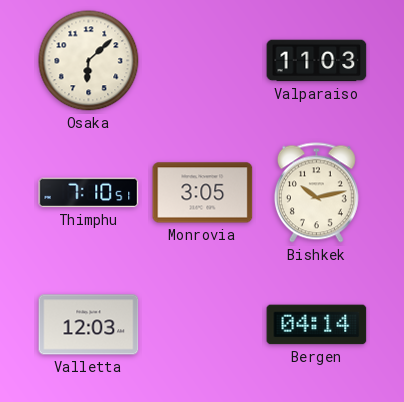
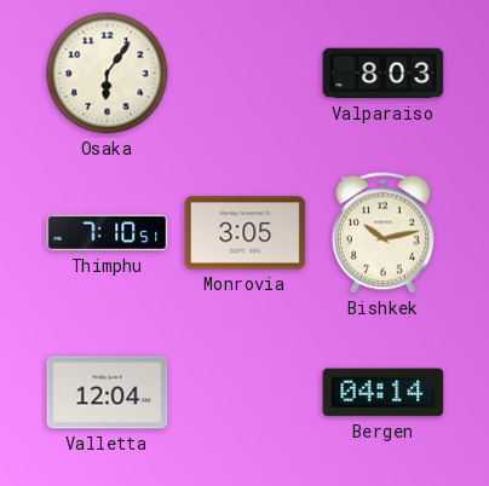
Osaka: 6:08 -> 6:06 (108, 74)
Valparaiso: 11:03 -> 8:03 (384, 74)
Valletta: 12:03 -> 12:04 (108, 393)
